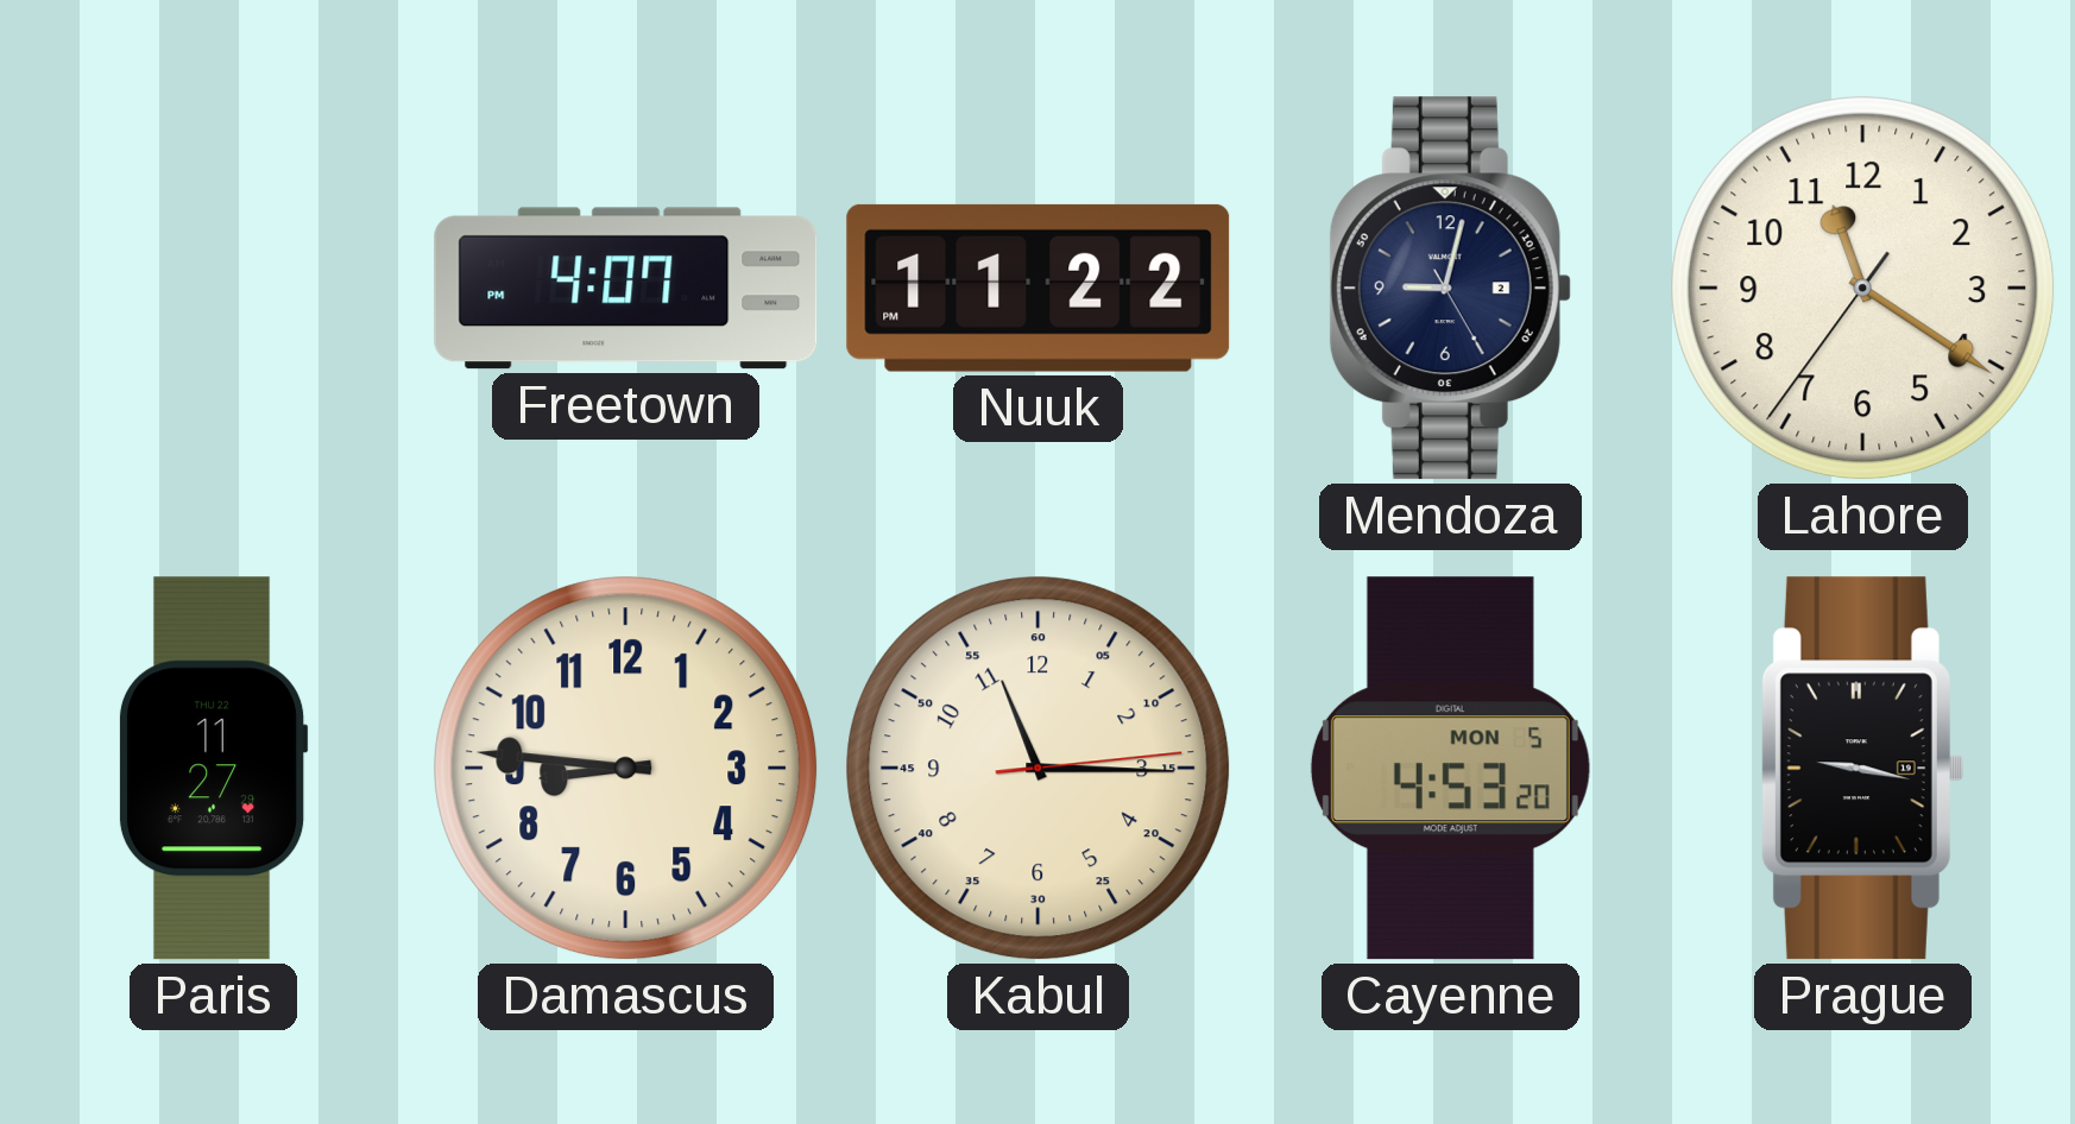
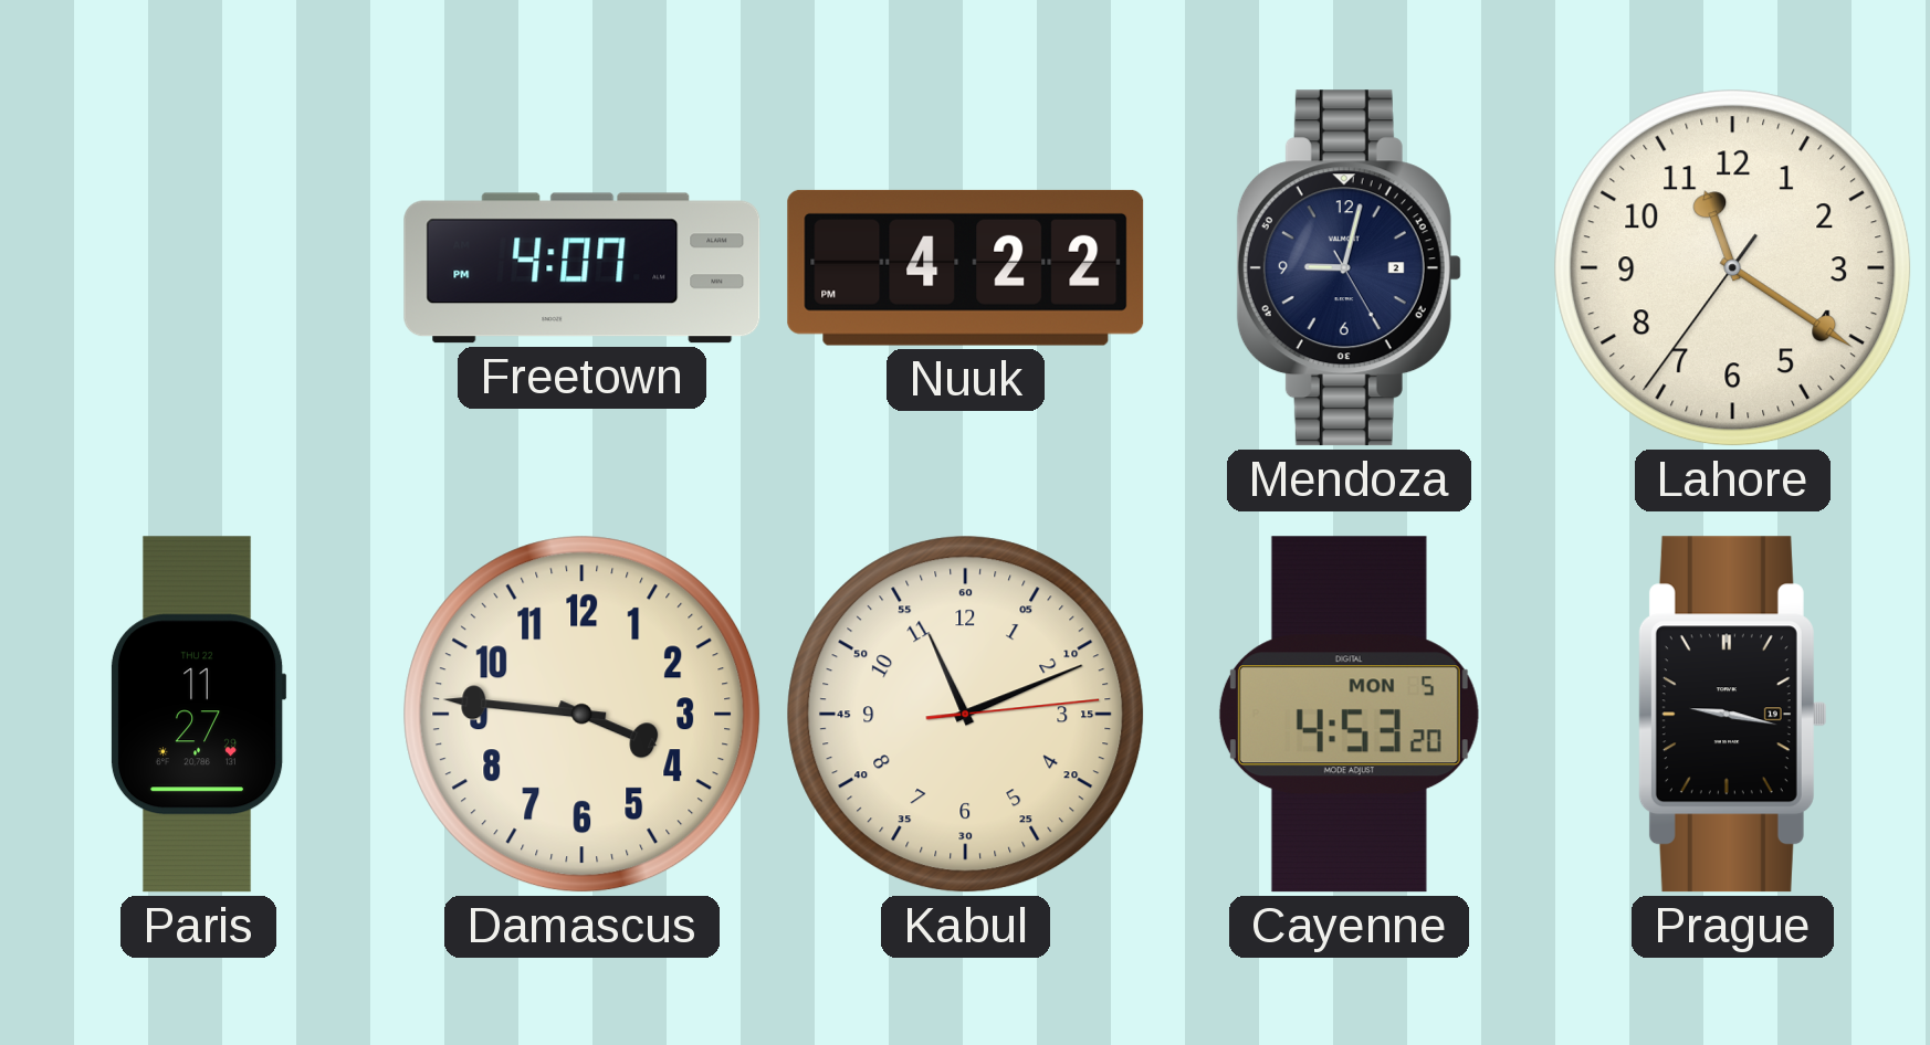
Nuuk: 11:22 -> 4:22 (966, 267)
Damascus: 8:46 -> 3:46 (583, 715)
Kabul: 11:15 -> 11:11 (966, 715)
